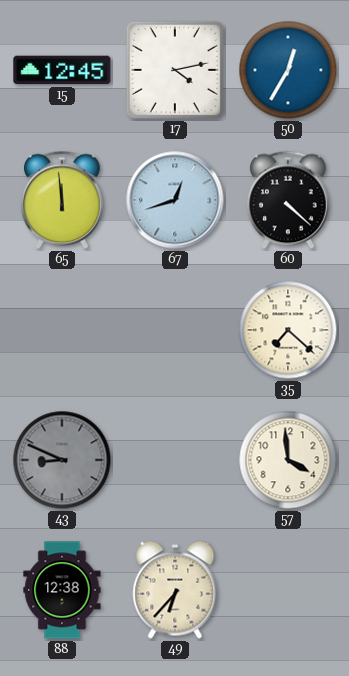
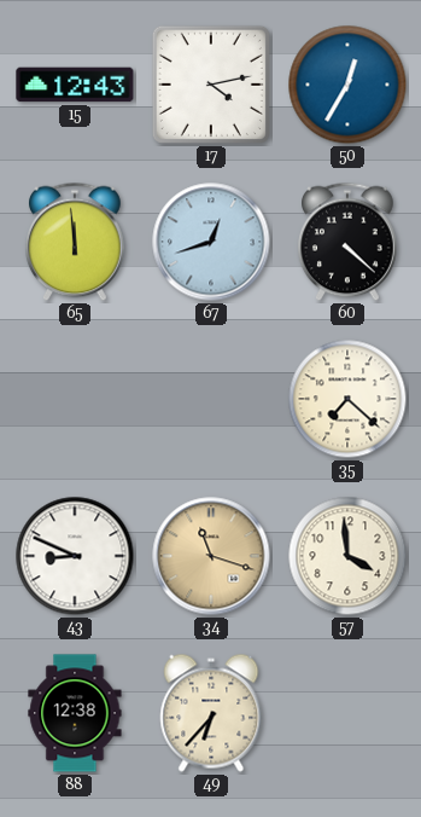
15: 12:45 -> 12:43 (75, 85)
43 dial: grey -> white (75, 556)
34: none -> 11:18 (211, 556)
